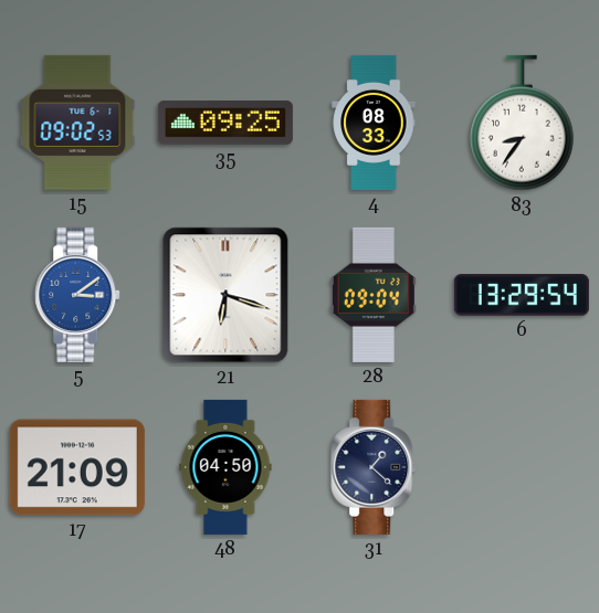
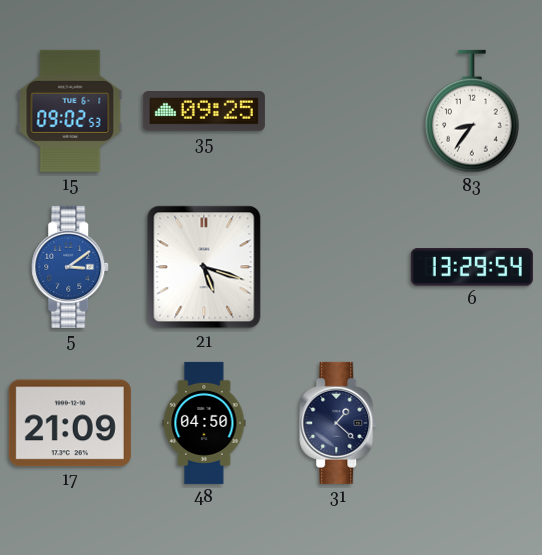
4: 08:33 -> none (374, 123)
21: 6:18 -> 5:18 (204, 267)
28: 09:04 -> none (374, 295)
